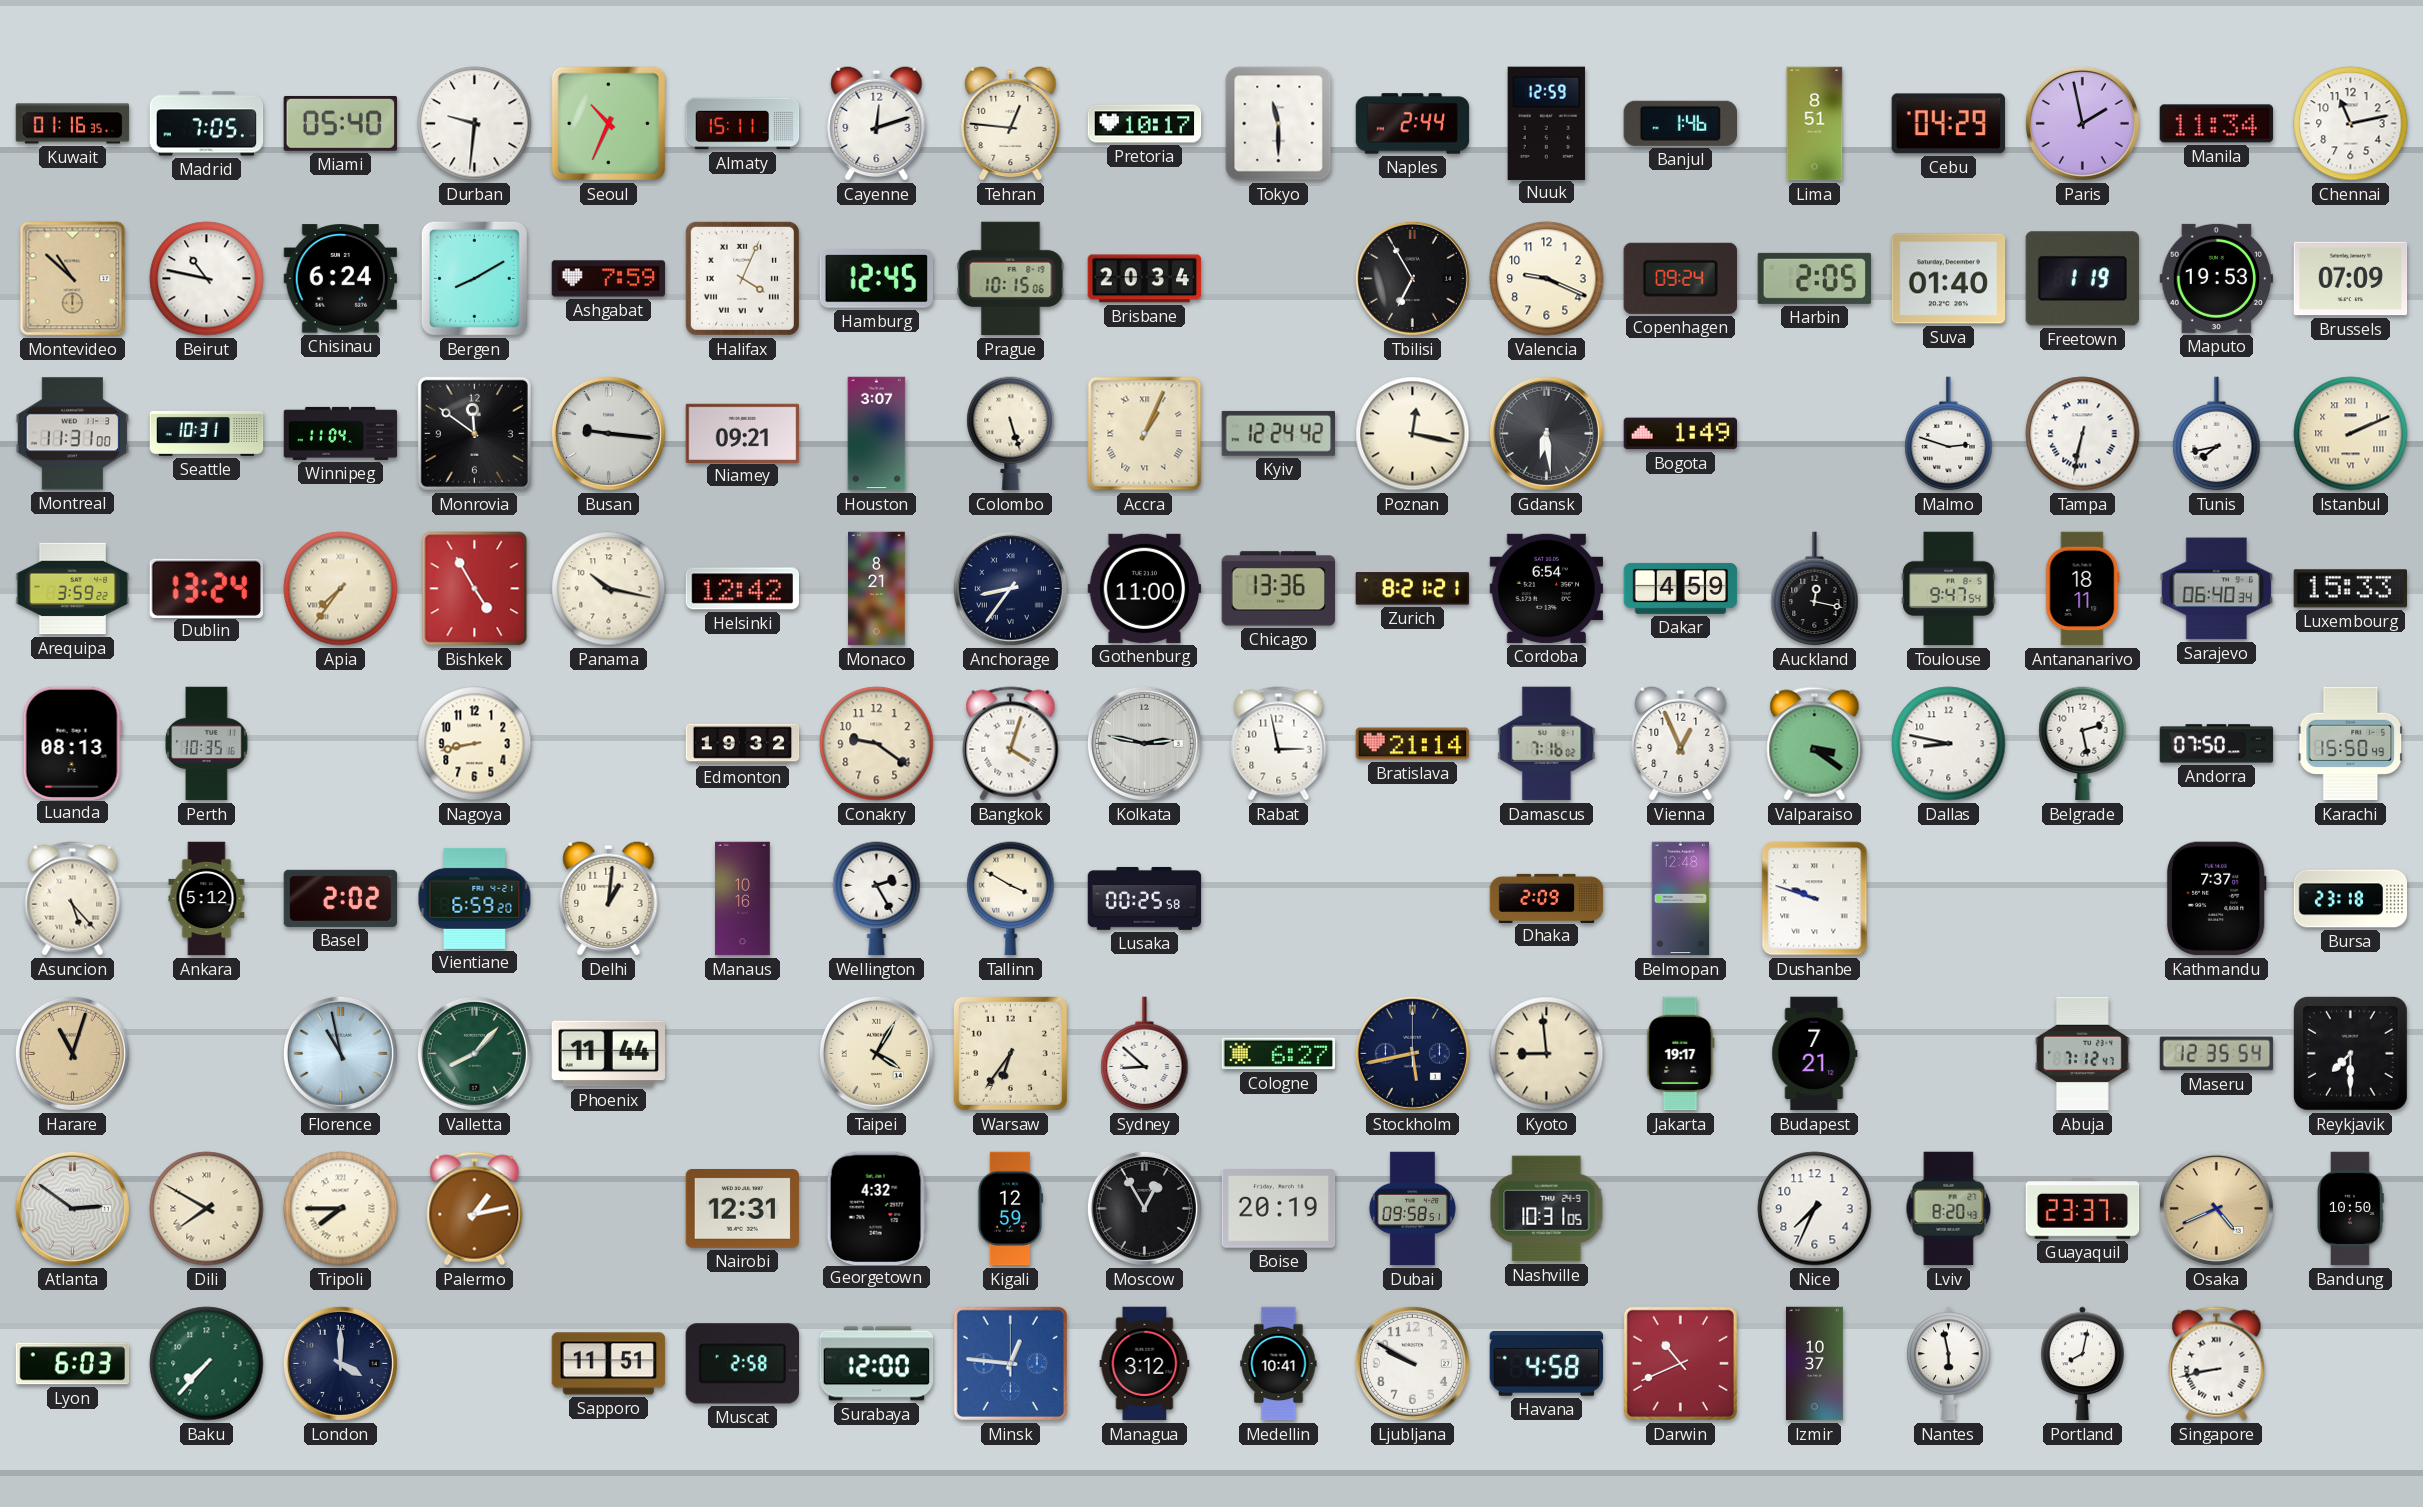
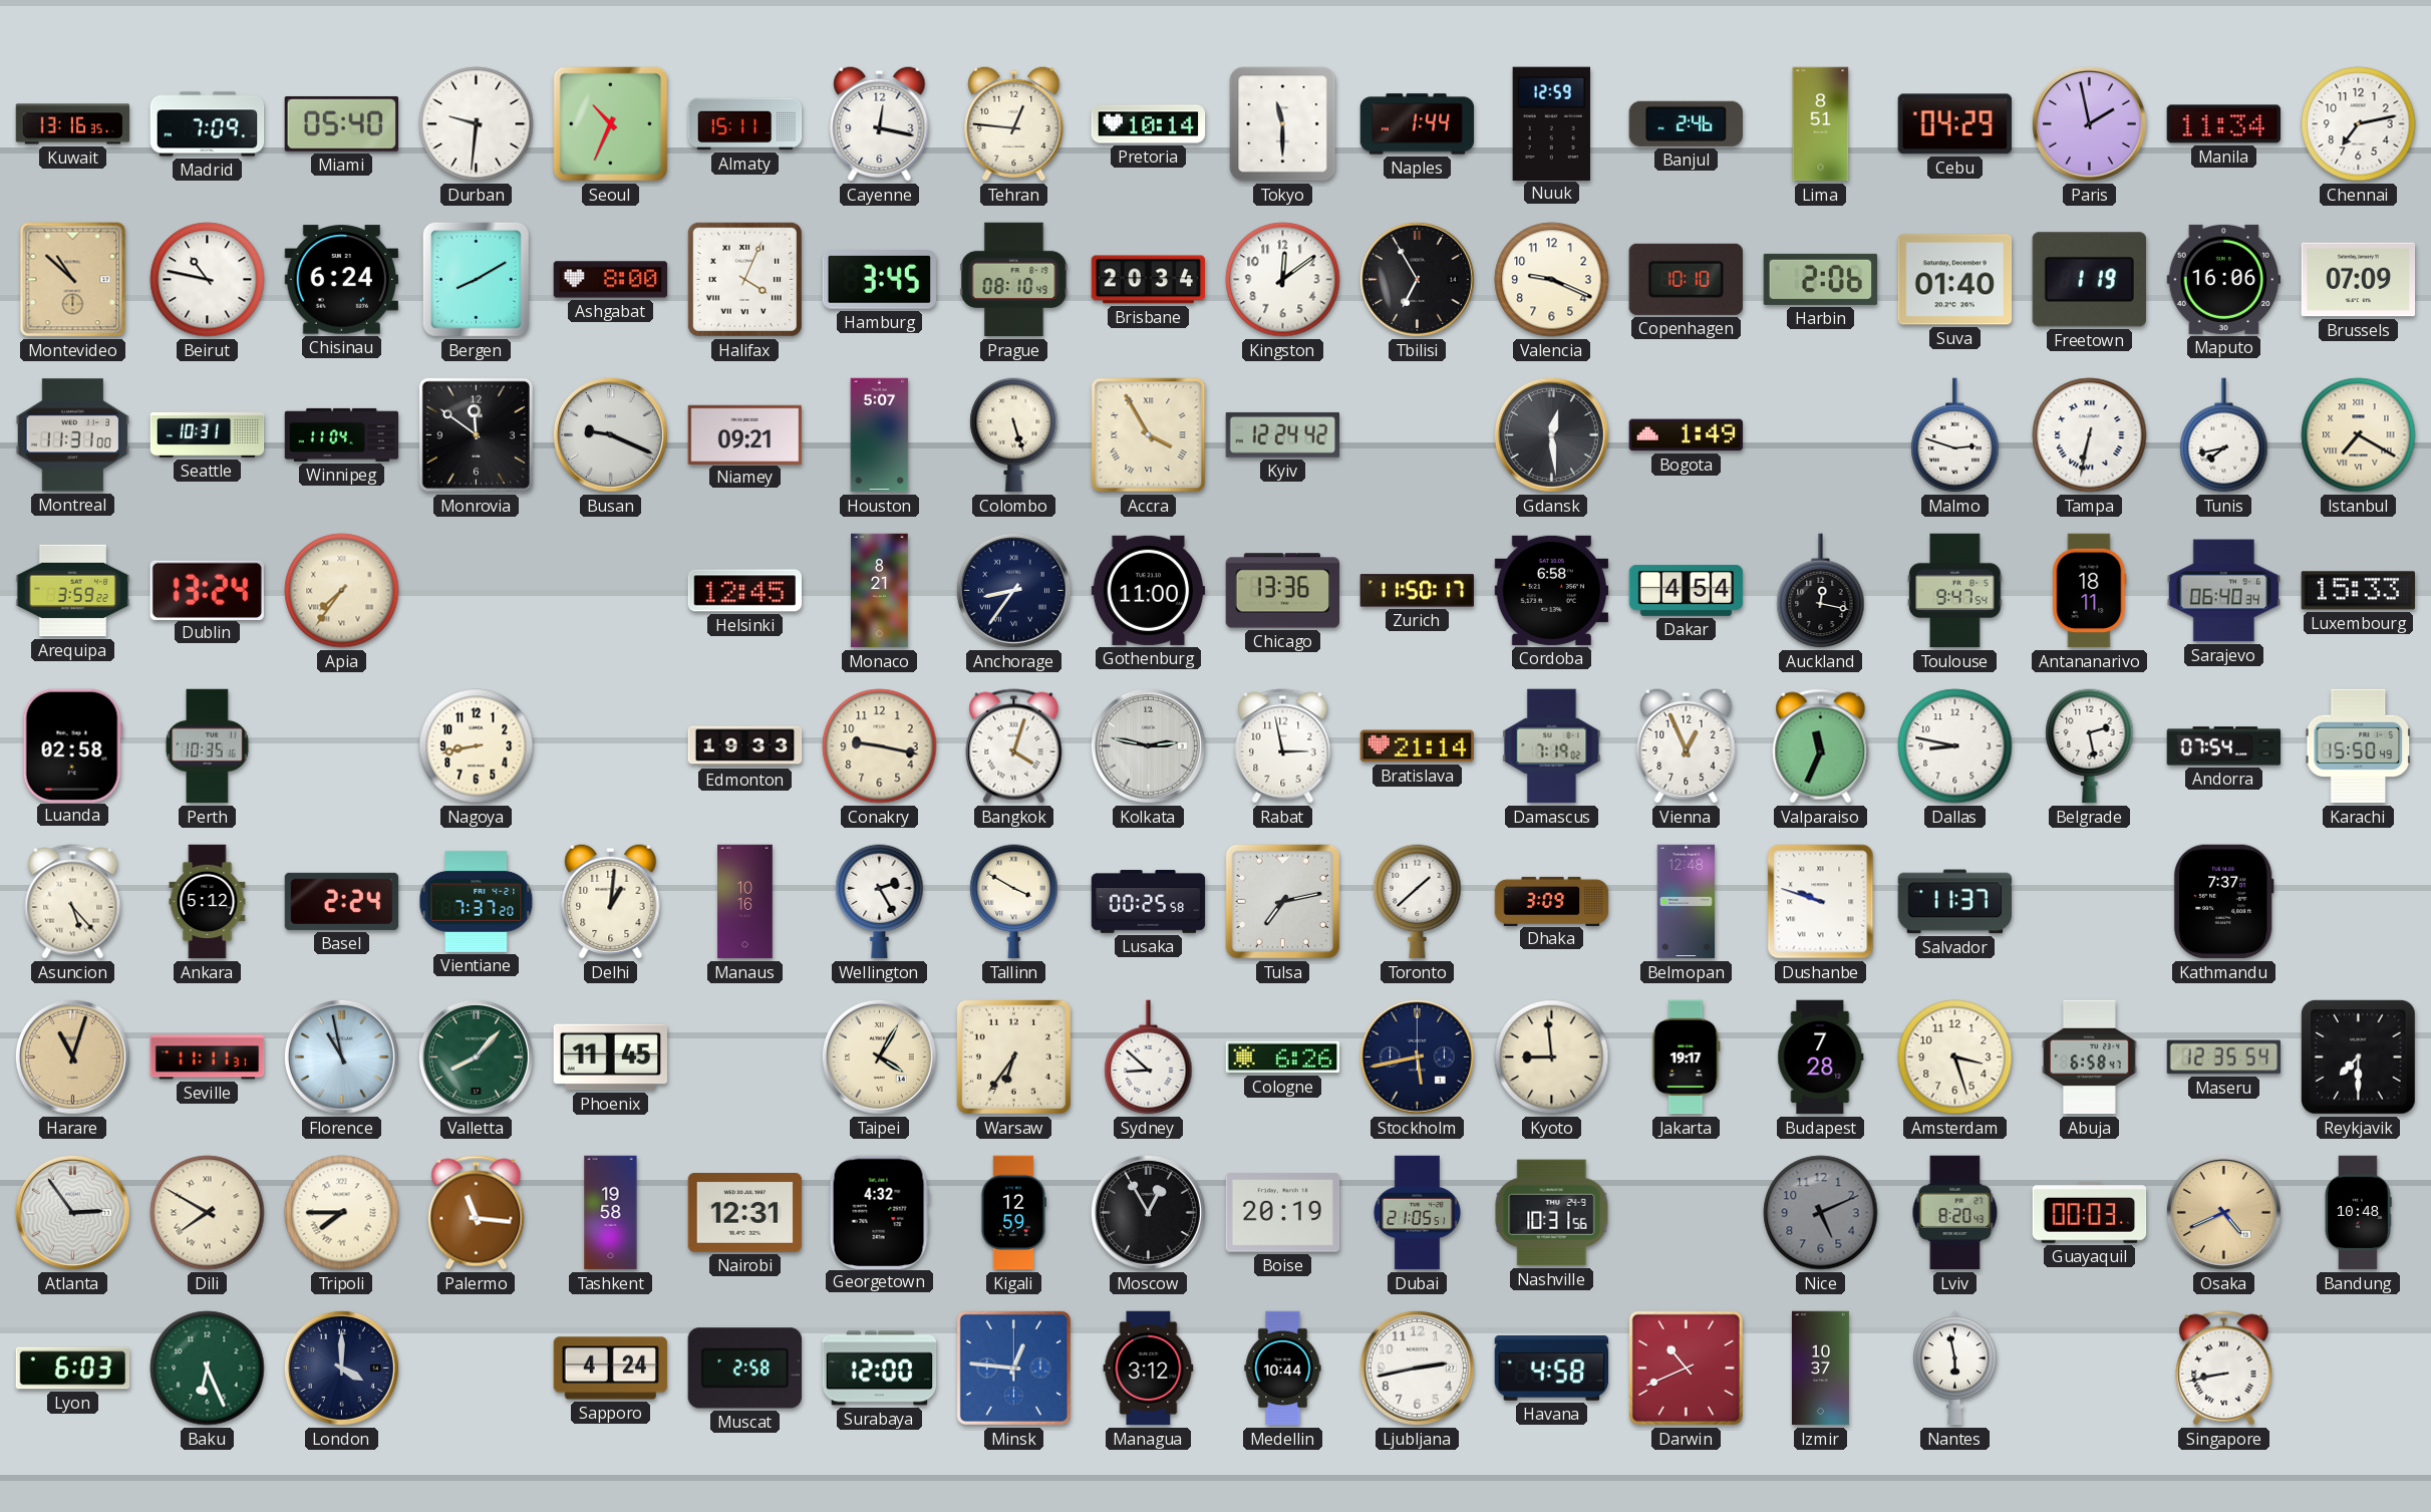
Kuwait: 01:16 -> 13:16 (73, 124)
Madrid: 7:05 -> 7:09 (208, 124)
Cayenne: 12:12 -> 12:17 (880, 123)
Pretoria: 10:17 -> 10:14 (1149, 124)
Naples: 2:44 -> 1:44 (1418, 124)
Banjul: 1:46 -> 2:46 (1686, 123)
Chennai: 11:13 -> 7:13 (2359, 124)
Ashgabat: 7:59 -> 8:00 (611, 280)
Hamburg: 12:45 -> 3:45 (879, 280)
Prague: 10:15 -> 08:10 (1014, 280)
Kingston: none -> 12:09 (1283, 280)
Copenhagen: 09:24 -> 10:10 (1686, 279)
Harbin: 2:05 -> 2:06 (1821, 279)
Maputo: 19:53 -> 16:06 (2224, 279)
Busan: 9:16 -> 9:19 (610, 434)
Houston: 3:07 -> 5:07 (880, 435)
Accra: 1:04 -> 3:55 (1149, 435)
Poznan: 12:17 -> none (1413, 434)
Gdansk: 6:29 -> 12:29 (1551, 434)
Istanbul: 2:11 -> 7:20 (2359, 435)
Bishkek: 4:55 -> none (475, 589)
Panama: 10:17 -> none (609, 589)
Helsinki: 12:42 -> 12:45 (744, 591)
Zurich: 8:21 -> 11:50 (1418, 591)
Cordoba: 6:54 -> 6:58 (1552, 590)
Dakar: 4:59 -> 4:54 (1687, 590)
Luanda: 08:13 -> 02:58 (72, 745)
Edmonton: 19:32 -> 19:33 (745, 746)
Conakry: 9:21 -> 9:17 (880, 746)
Damascus: 7:16 -> 7:19 (1552, 746)
Valparaiso: 3:21 -> 11:34 (1821, 746)
Andorra: 07:50 -> 07:54 (2224, 746)
Basel: 2:02 -> 2:24 (342, 901)
Vientiane: 6:59 -> 7:37 (477, 901)
Tulsa: none -> 7:13 (1283, 902)
Toronto: none -> 1:38 (1418, 902)
Dhaka: 2:09 -> 3:09 (1552, 901)
Salvador: none -> 11:37 (1955, 902)
Bursa: 23:18 -> none (2351, 899)
Seville: none -> 11:11 (208, 1057)
Phoenix: 11:44 -> 11:45 (611, 1057)
Cologne: 6:27 -> 6:26 (1283, 1057)
Budapest: 7:21 -> 7:28 (1821, 1057)
Amsterdam: none -> 3:27 (1955, 1057)
Abuja: 7:12 -> 6:58 (2089, 1057)
Atlanta: 2:51 -> 2:54 (72, 1212)
Palermo: 1:13 -> 11:16 (477, 1213)
Tashkent: none -> 19:58 (611, 1213)
Dubai: 09:58 -> 21:05 (1417, 1213)
Nashville: 10:31:05 -> 10:31:56 (1552, 1213)
Nice: 7:34 -> 5:11 (1821, 1213)
Nice dial: white -> grey (1821, 1213)
Guayaquil: 23:37 -> 00:03 (2090, 1213)
Bandung: 10:50 -> 10:48 (2358, 1213)
Baku: 7:37 -> 6:26 (208, 1369)
Sapporo: 11:51 -> 4:24 (611, 1369)
Medellin: 10:41 -> 10:44 (1283, 1369)
Ljubljana: 9:50 -> 2:43 (1417, 1368)
Portland: 8:02 -> none (2083, 1364)
